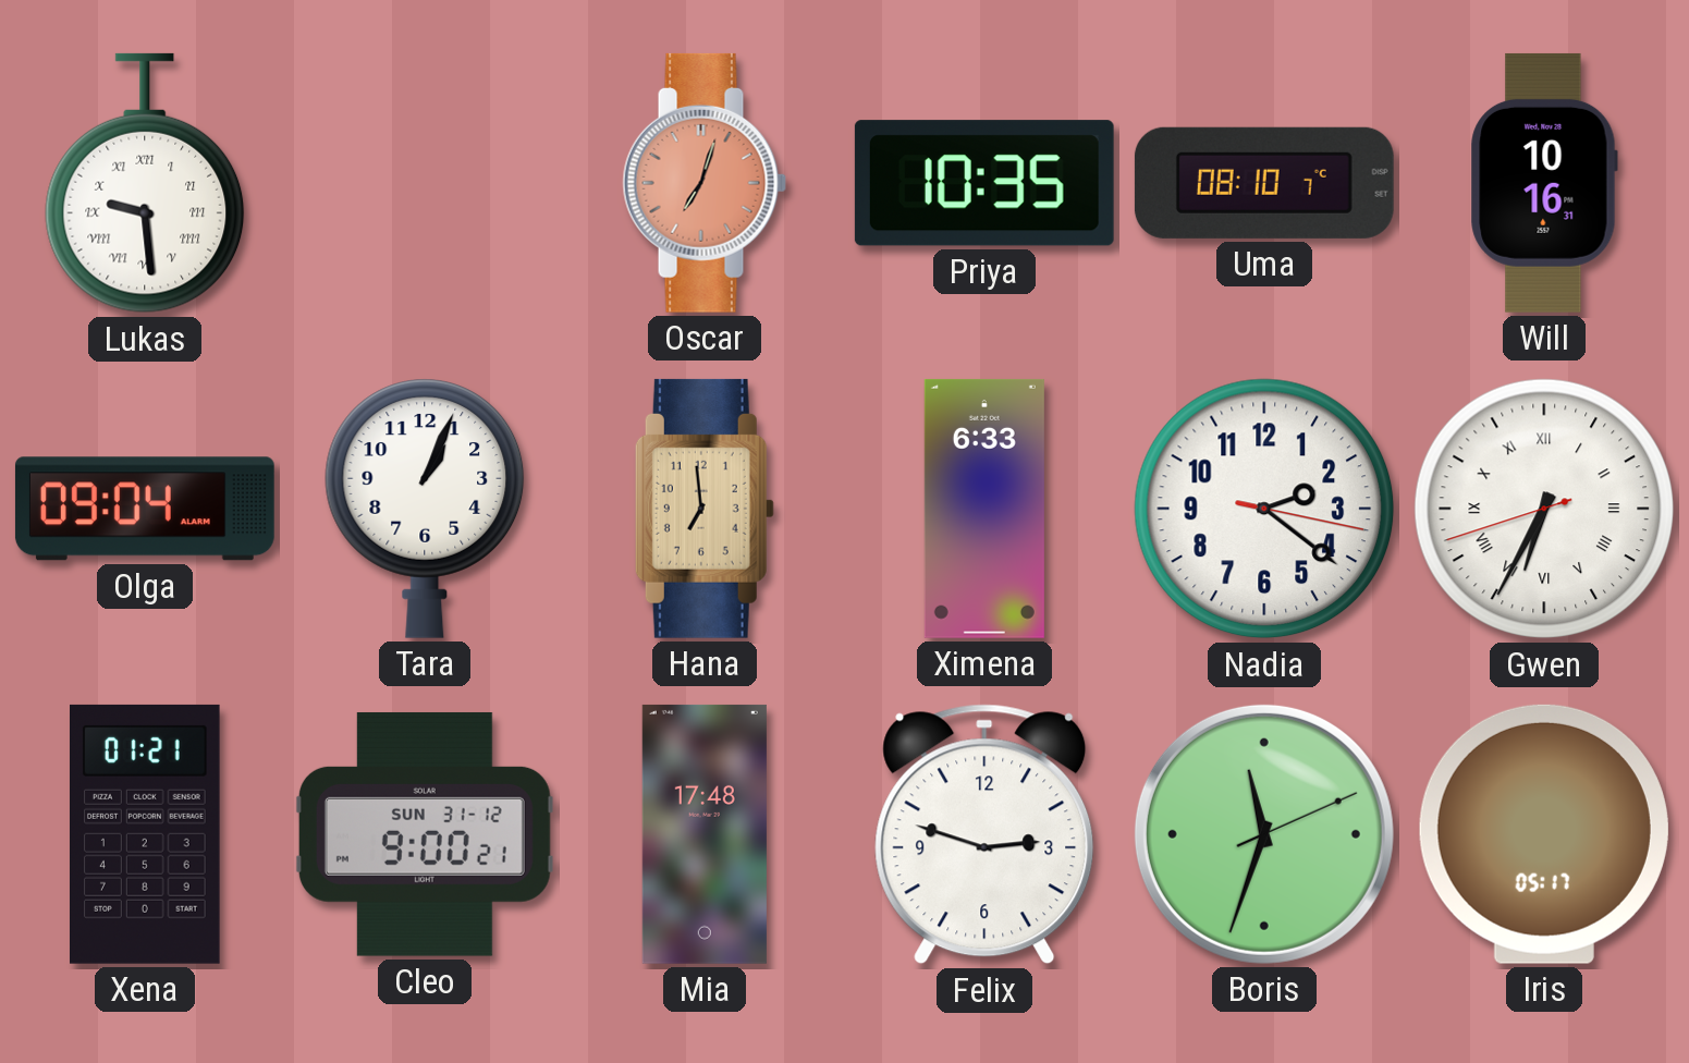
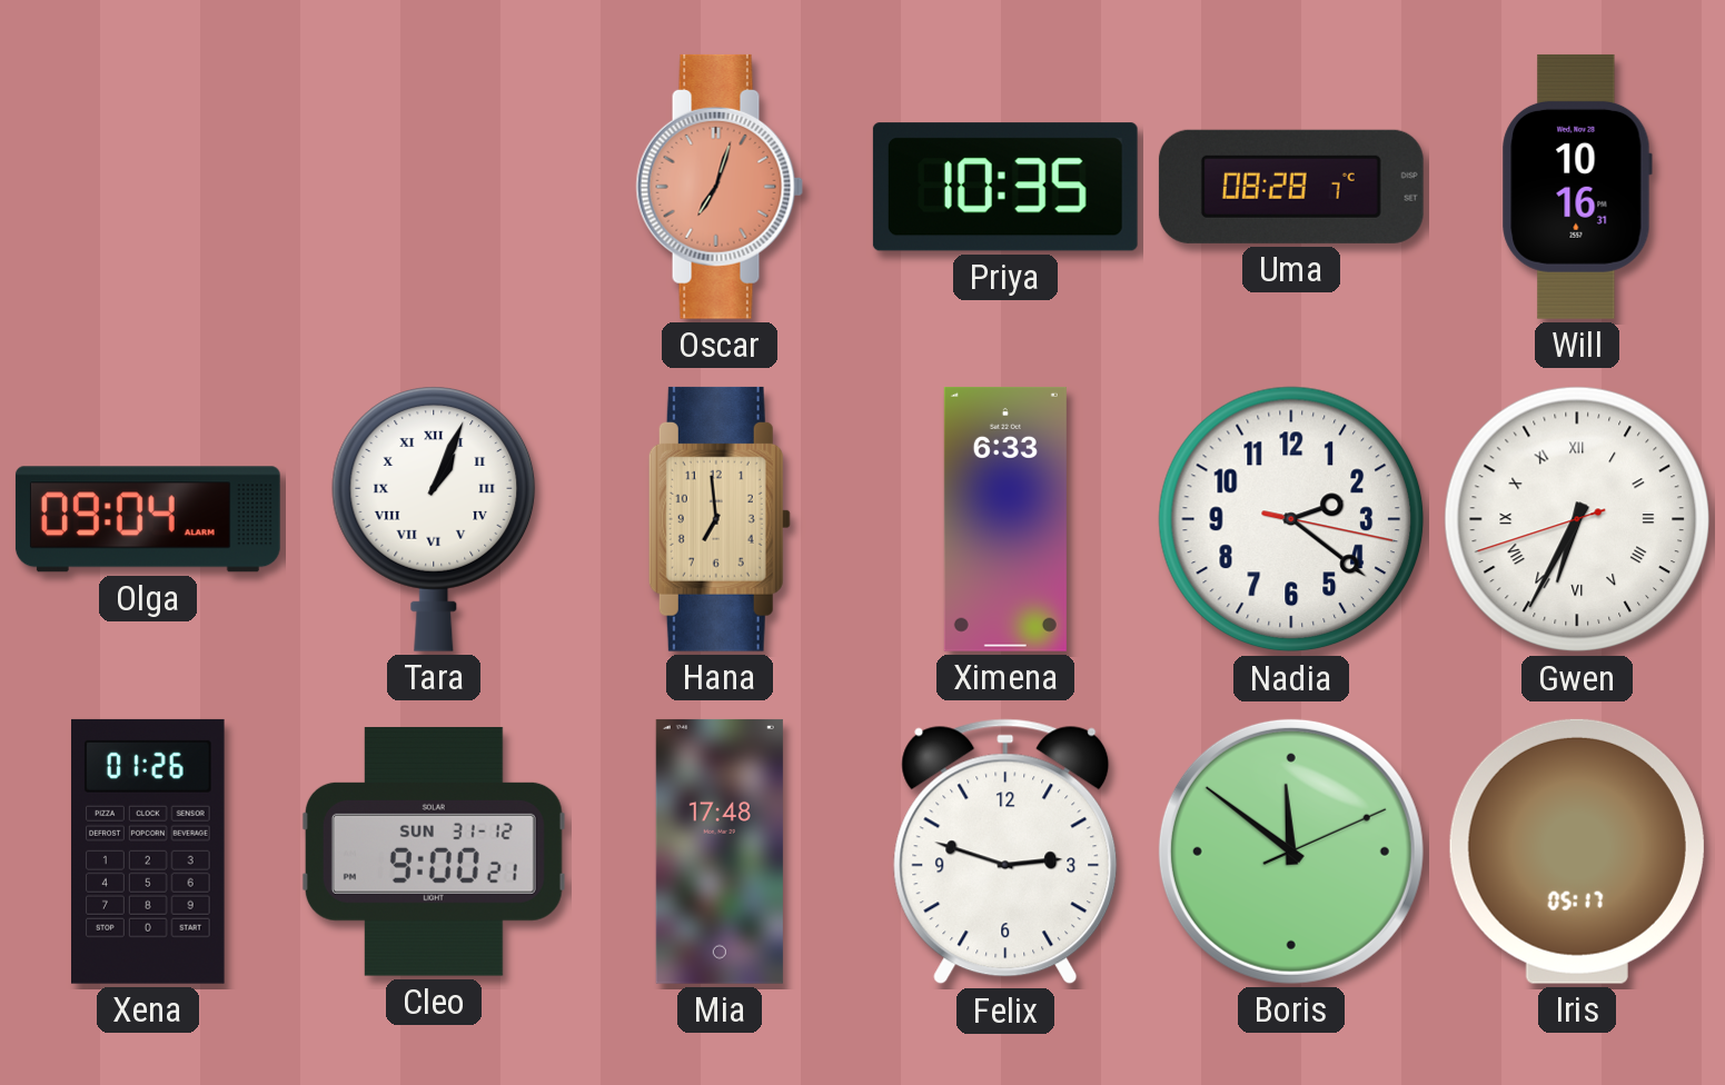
Lukas: 9:29 -> none (145, 183)
Uma: 08:10 -> 08:28 (1291, 187)
Tara numerals: Arabic -> Roman (434, 519)
Xena: 01:21 -> 01:26 (149, 852)
Boris: 11:33 -> 11:51 (1291, 852)
